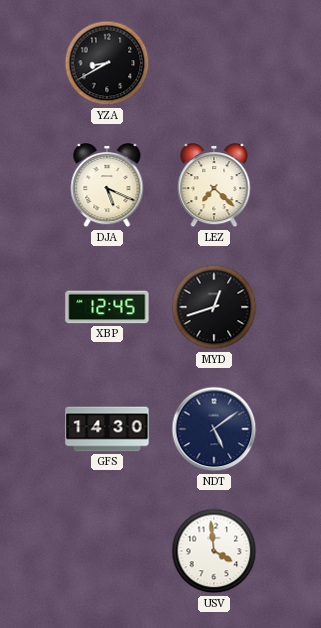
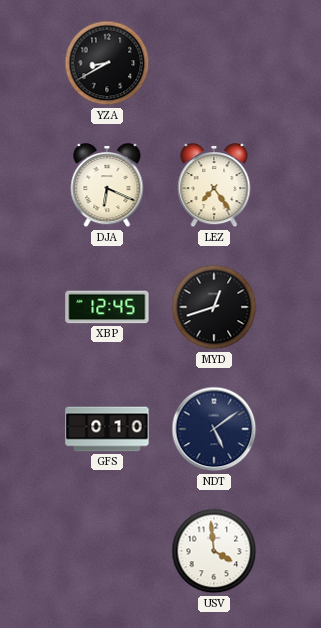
DJA: 5:19 -> 6:19 (107, 186)
LEZ: 7:22 -> 7:24 (214, 186)
GFS: 14:30 -> 0:10 (107, 429)
